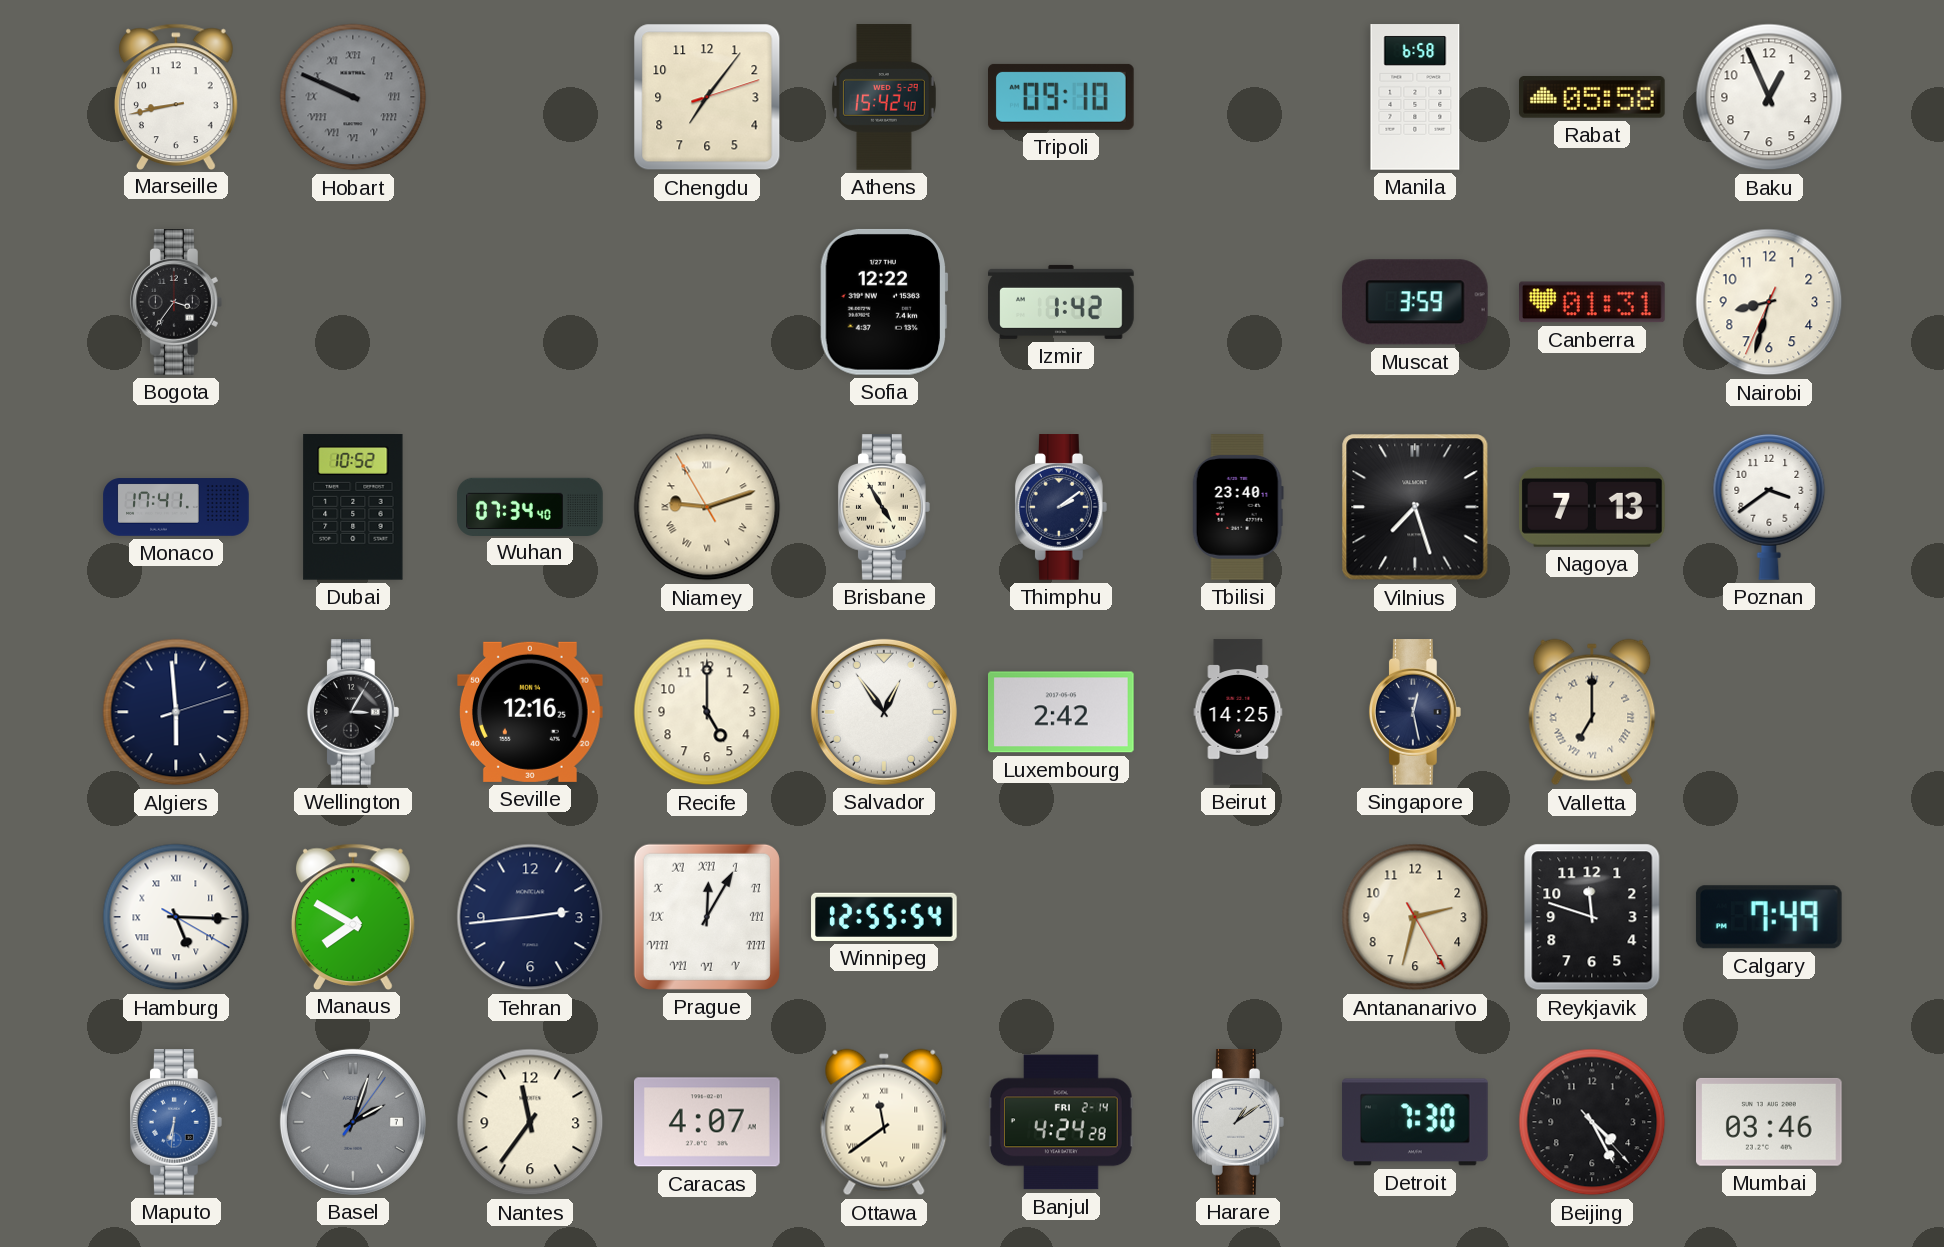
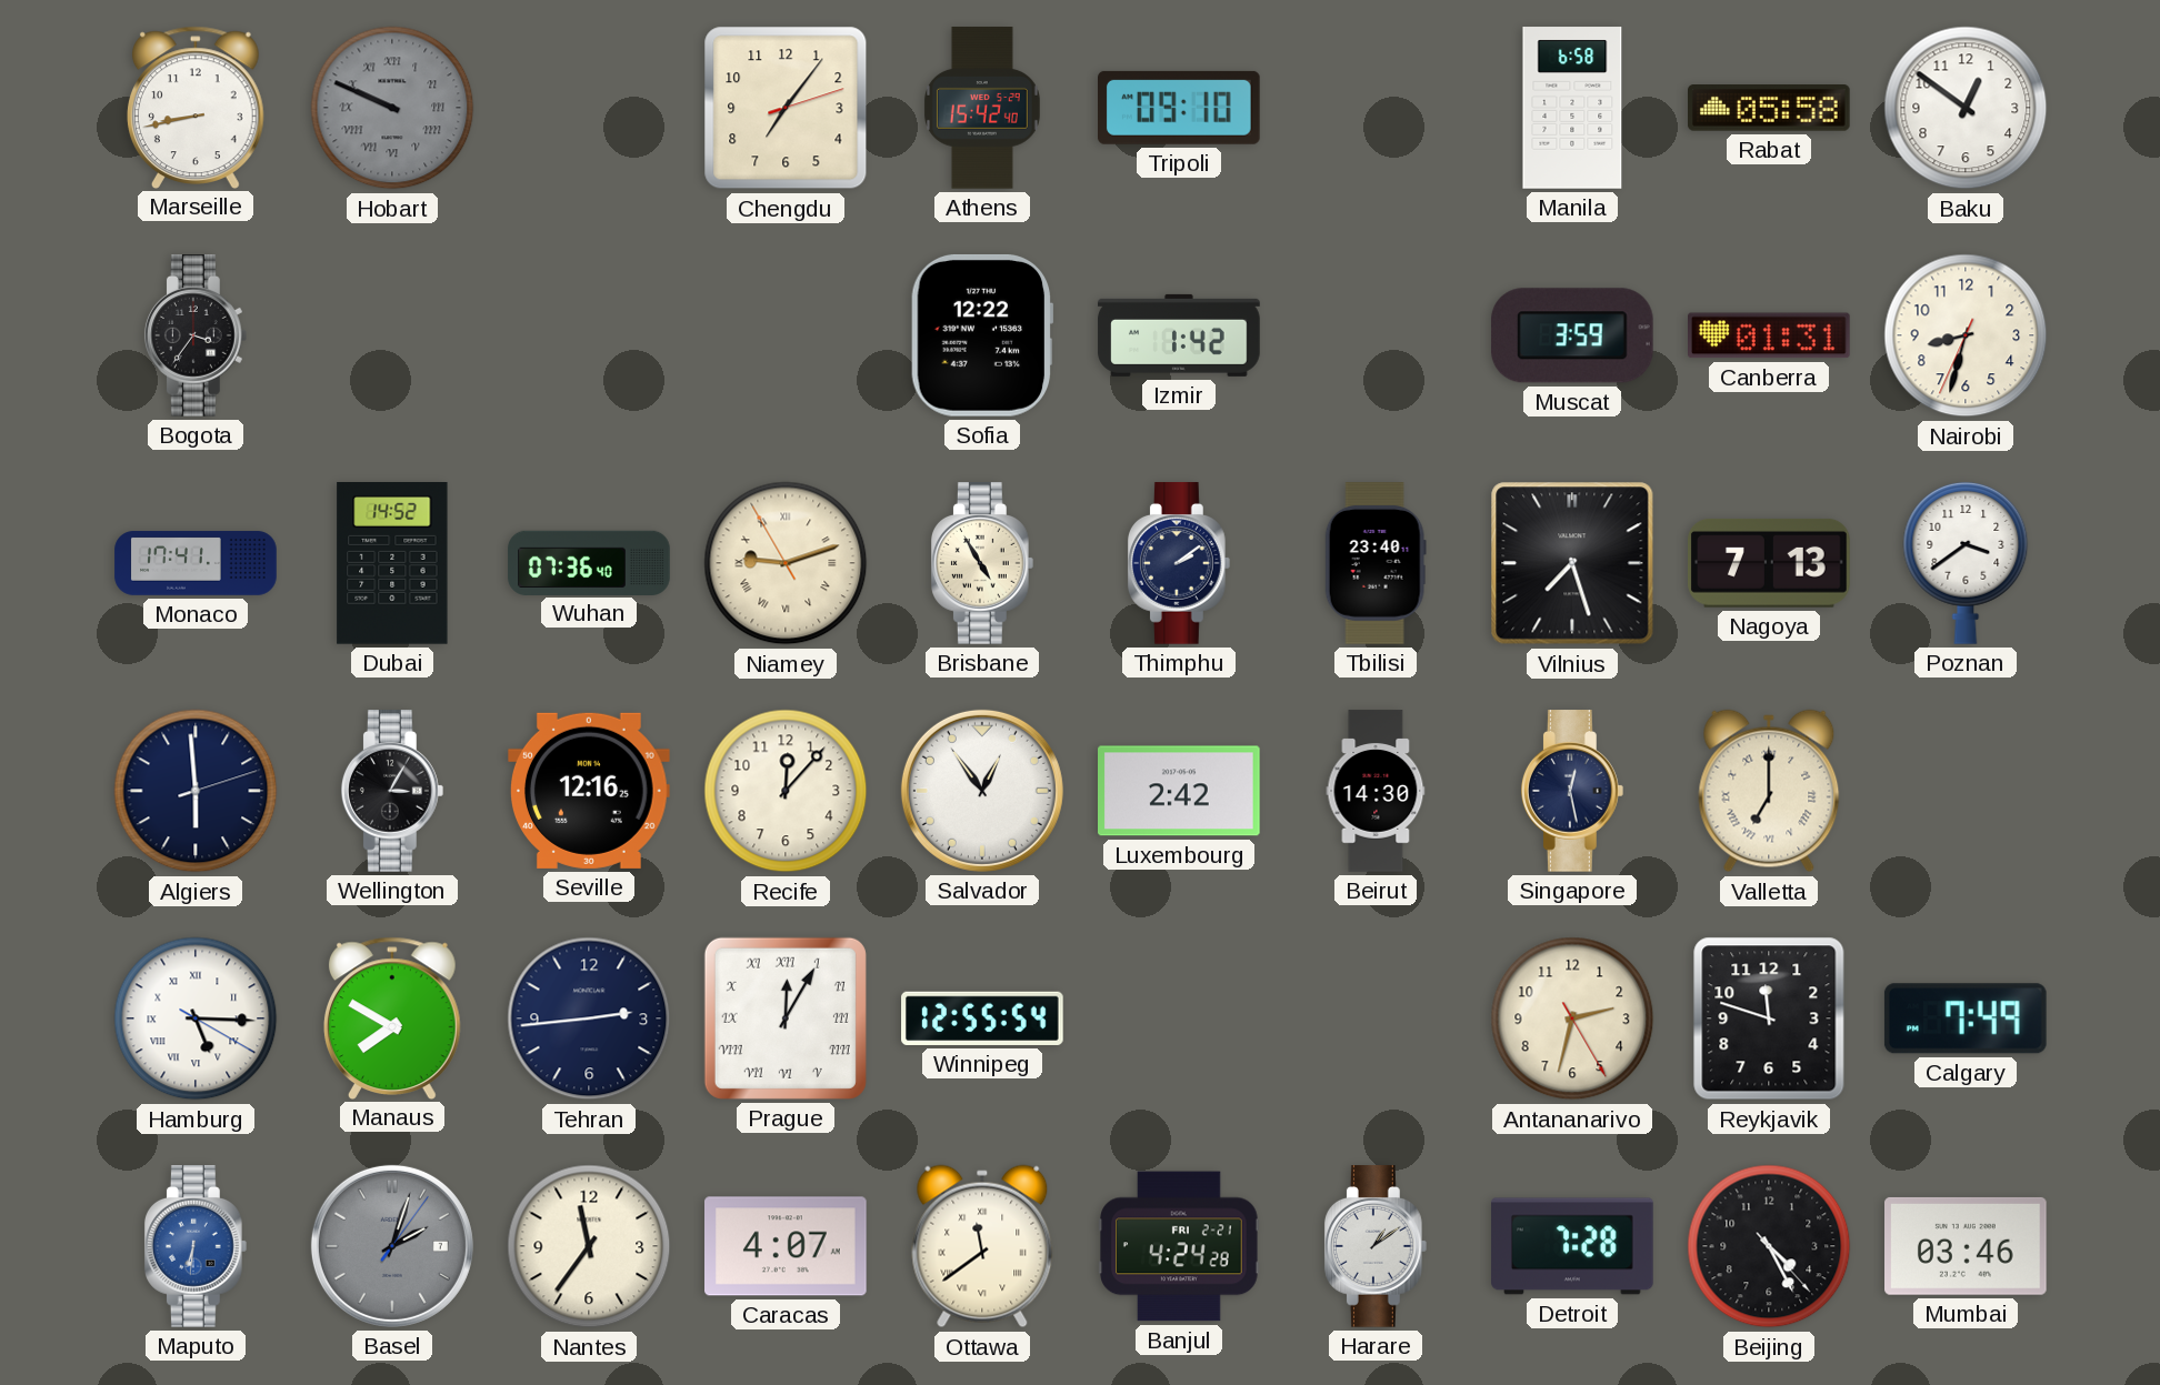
Baku: 12:56 -> 12:51 (1966, 108)
Dubai: 10:52 -> 14:52 (392, 564)
Wuhan: 07:34 -> 07:36 (589, 562)
Recife: 5:00 -> 12:07 (786, 791)
Beirut: 14:25 -> 14:30 (1376, 791)
Banjul date: FRI 2-14 -> FRI 2-21 (1179, 1246)
Detroit: 7:30 -> 7:28 (1572, 1246)
